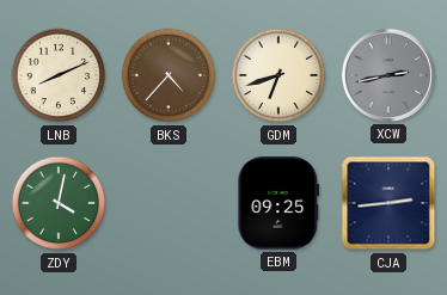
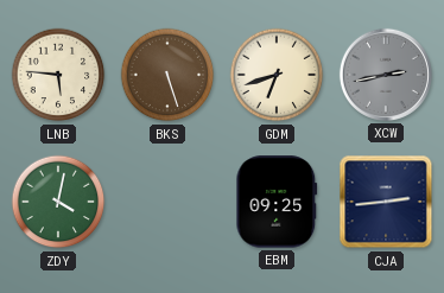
LNB: 8:11 -> 5:46 (58, 75)
BKS: 4:37 -> 5:27 (167, 75)
